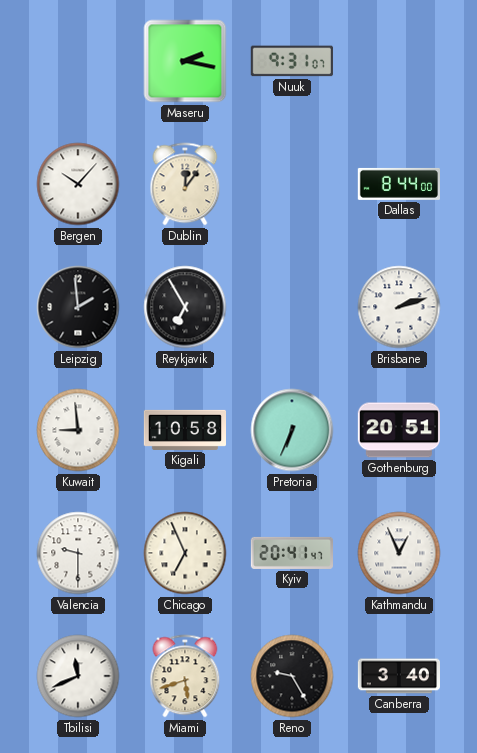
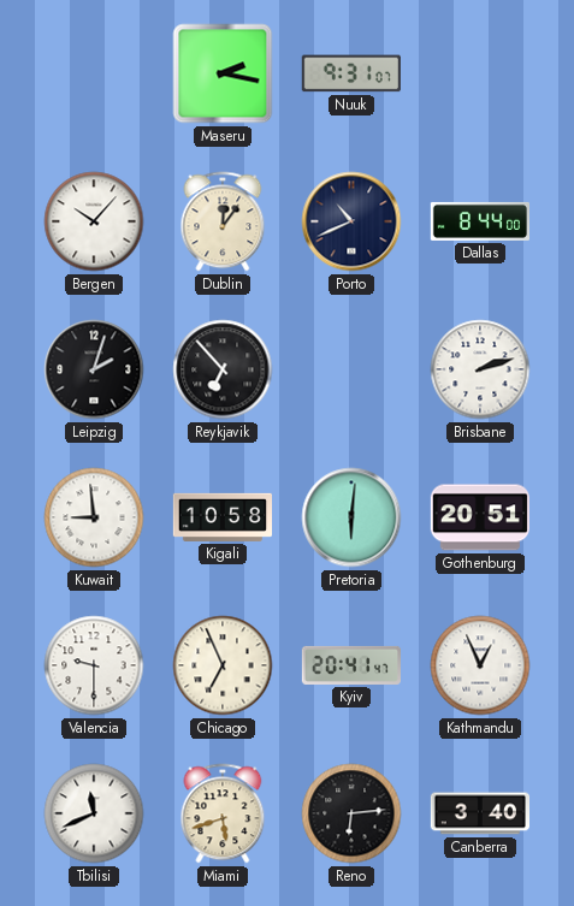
Porto: none -> 10:41 (351, 221)
Leipzig: 1:59 -> 2:03 (94, 369)
Reykjavik: 6:55 -> 6:53 (223, 369)
Pretoria: 6:34 -> 6:01 (351, 517)
Reno: 9:25 -> 6:14 (351, 813)
